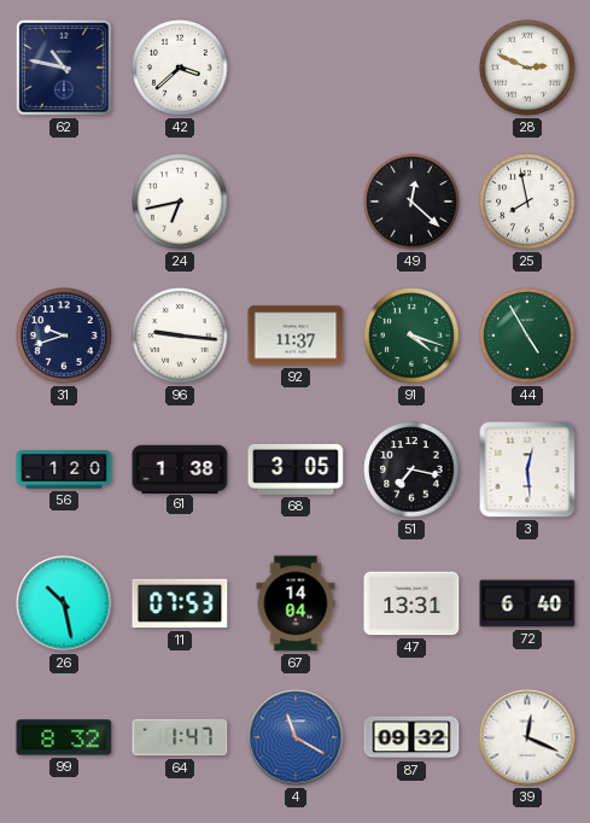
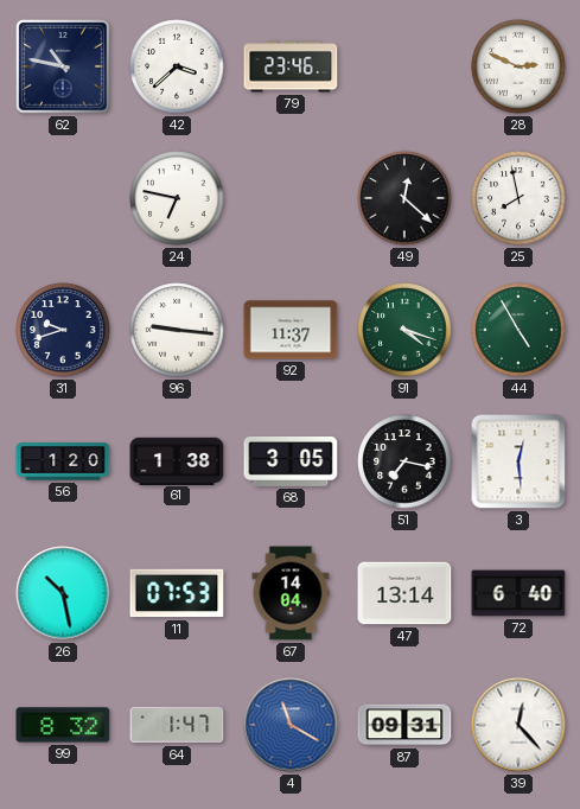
79: none -> 23:46 (291, 66)
24: 6:43 -> 6:47 (177, 198)
47: 13:31 -> 13:14 (404, 593)
87: 09:32 -> 09:31 (404, 725)
39: 12:19 -> 12:23 (518, 725)
